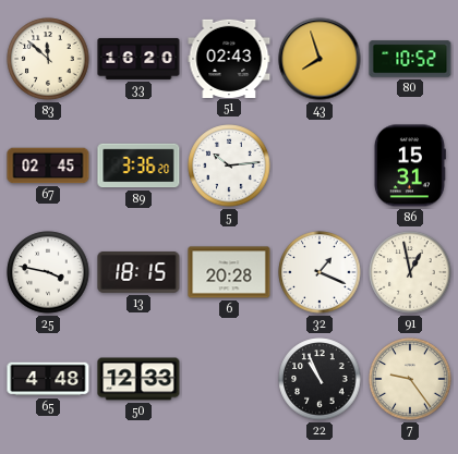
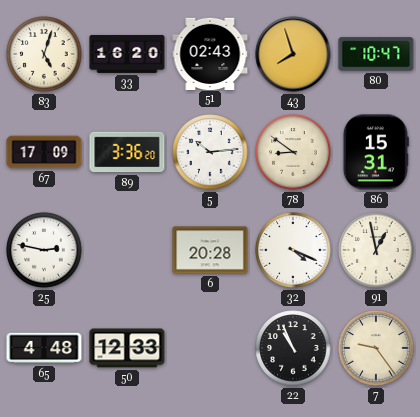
83: 11:52 -> 5:03 (44, 54)
80: 10:52 -> 10:47 (376, 54)
67: 02:45 -> 17:09 (44, 152)
78: none -> 8:51 (293, 152)
25: 3:47 -> 2:47 (44, 250)
13: 18:15 -> none (138, 272)
32: 1:19 -> 4:19 (293, 250)
